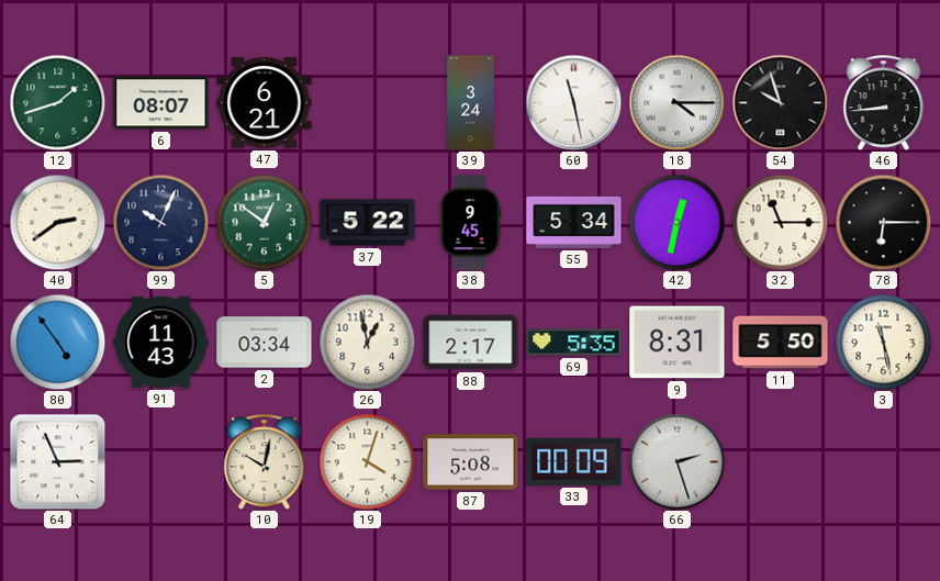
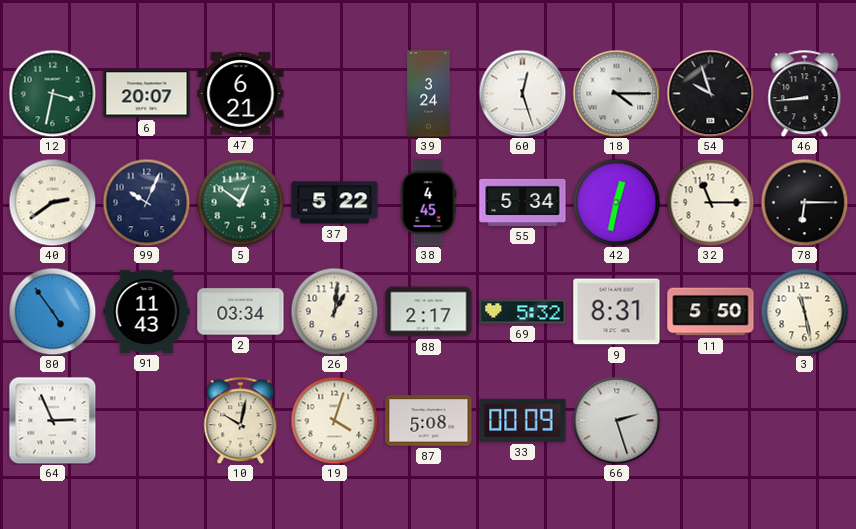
12: 1:42 -> 3:32 (52, 93)
6: 08:07 -> 20:07 (147, 94)
60: 11:28 -> 12:27 (522, 93)
38: 9:45 -> 4:45 (428, 203)
26: 12:58 -> 1:01 (334, 311)
69: 5:35 -> 5:32 (523, 312)
